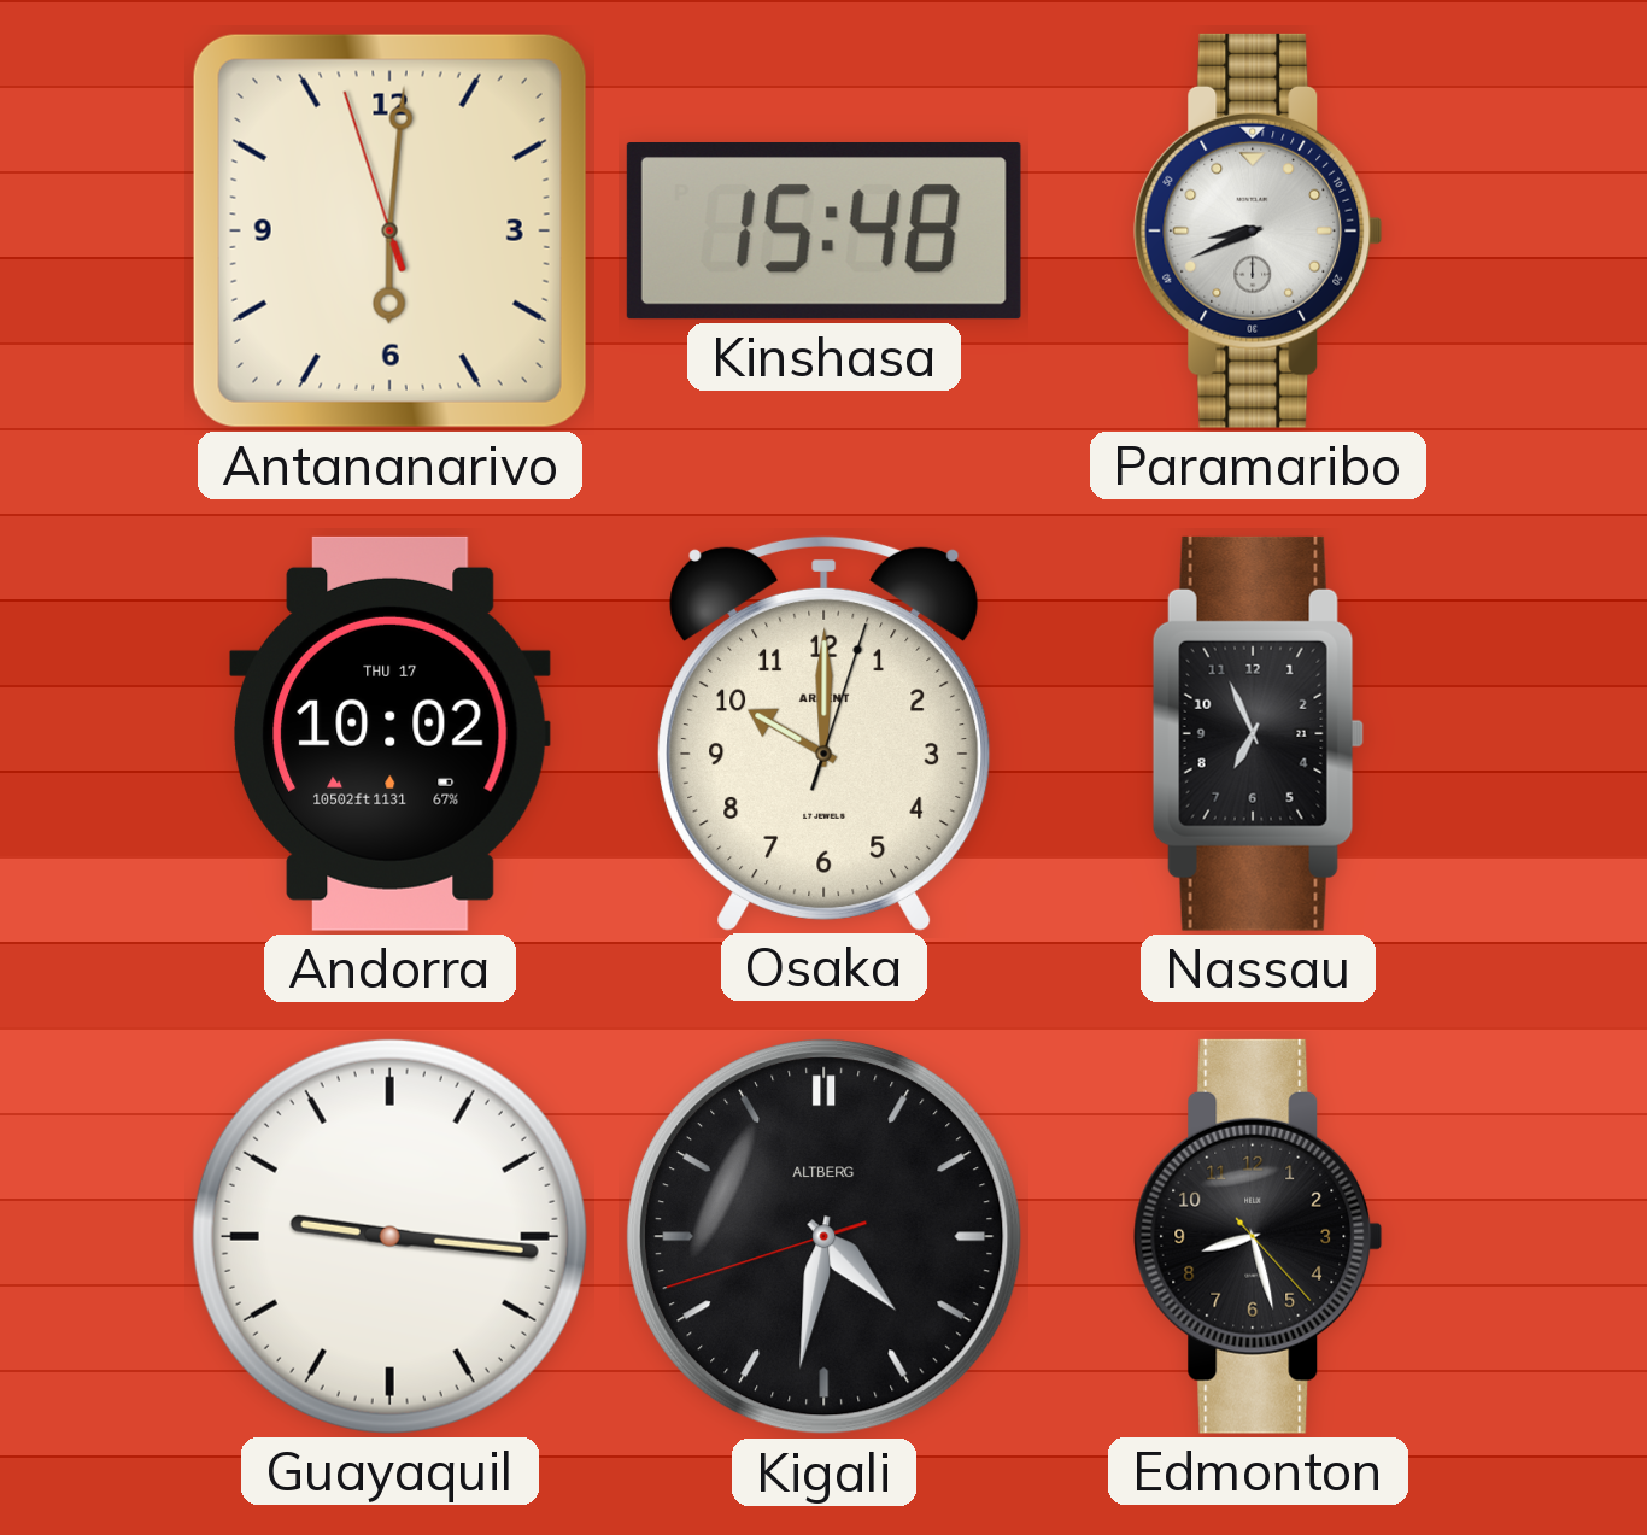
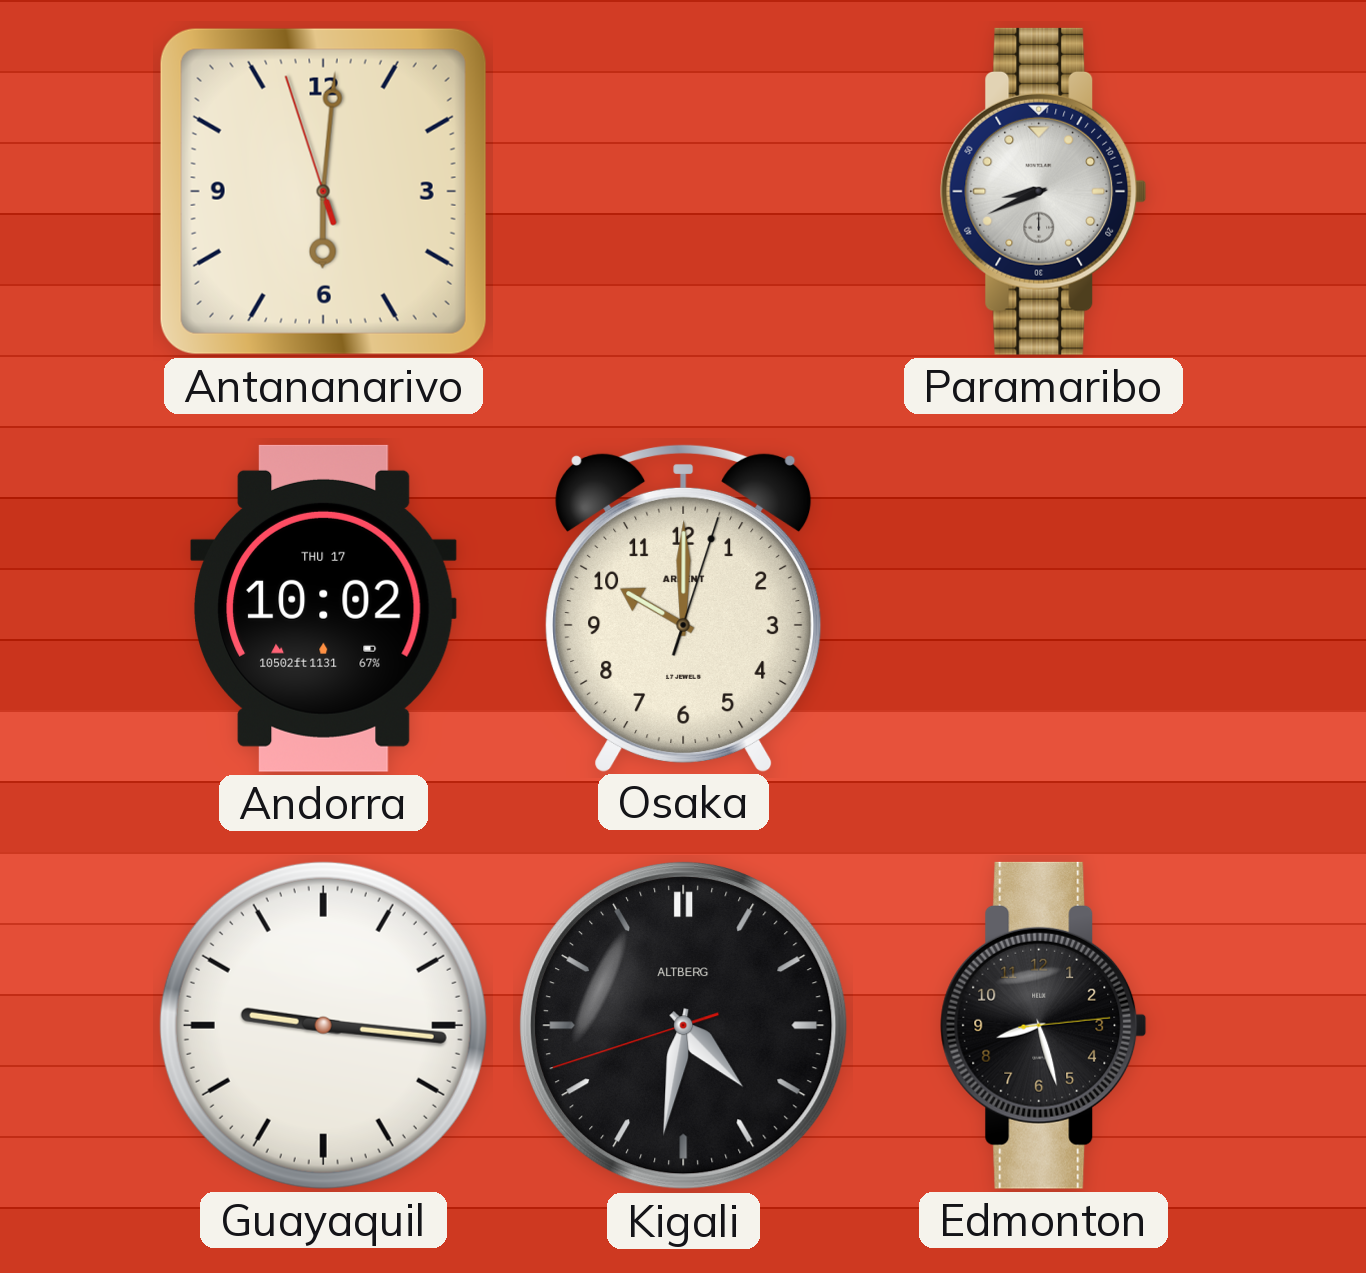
Kinshasa: 15:48 -> none (823, 232)
Nassau: 6:56 -> none (1258, 733)
Edmonton: 8:27:23 -> 8:27:14 (1044, 1025)
